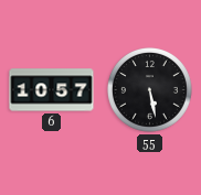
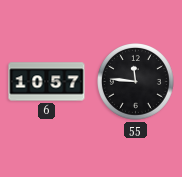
55: 5:28 -> 11:46 (136, 82)
